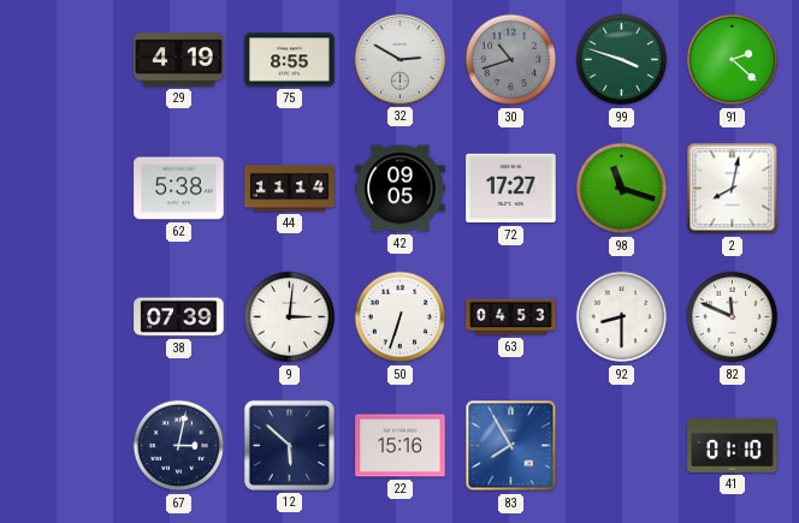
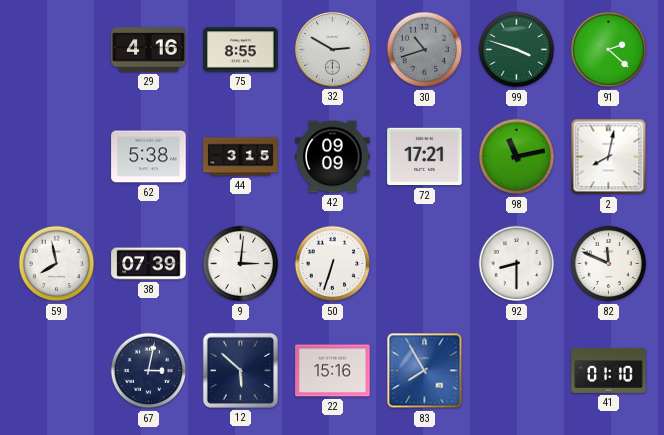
29: 4:19 -> 4:16 (149, 50)
44: 11:14 -> 3:15 (241, 157)
42: 09:05 -> 09:09 (333, 157)
72: 17:27 -> 17:21 (425, 157)
98: 11:18 -> 11:13 (517, 157)
59: none -> 7:58 (57, 264)
63: 04:53 -> none (511, 317)
